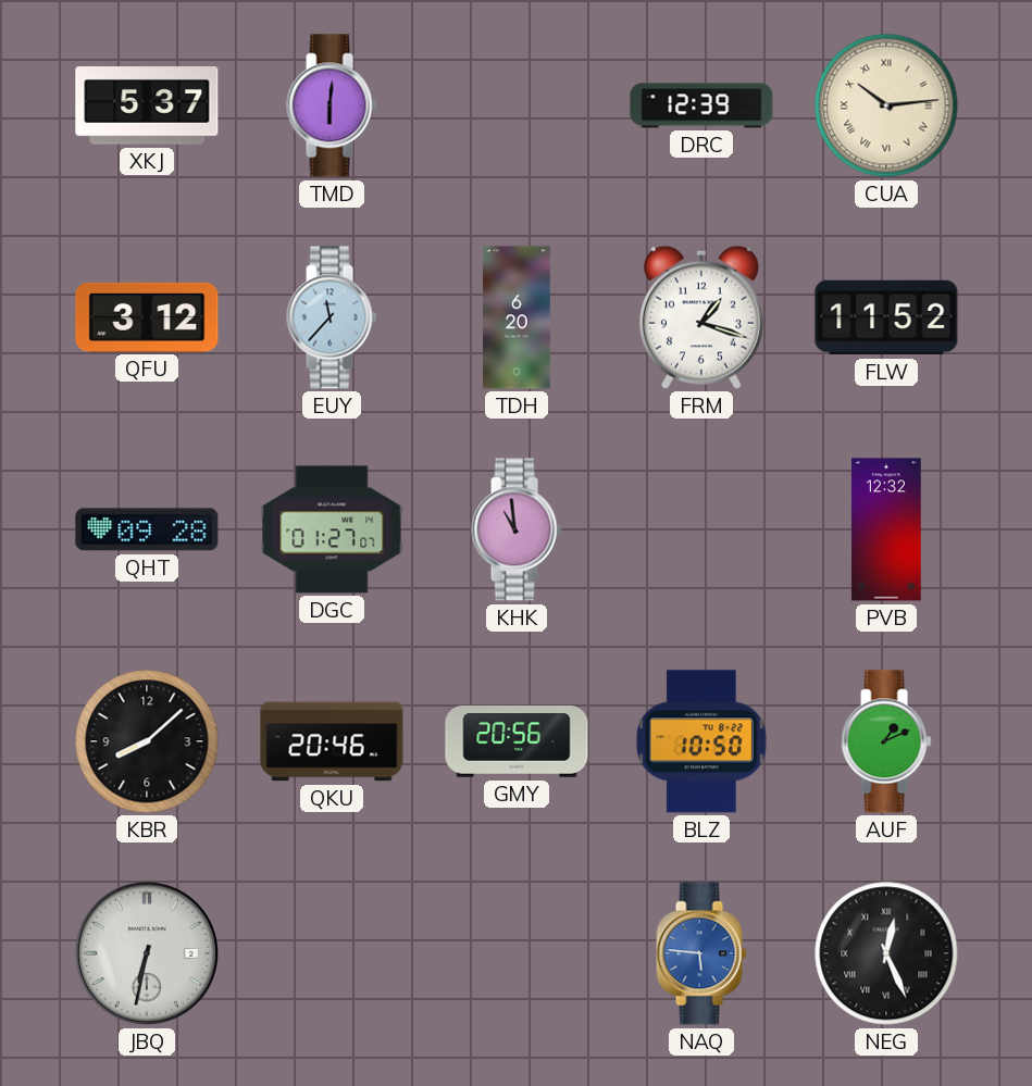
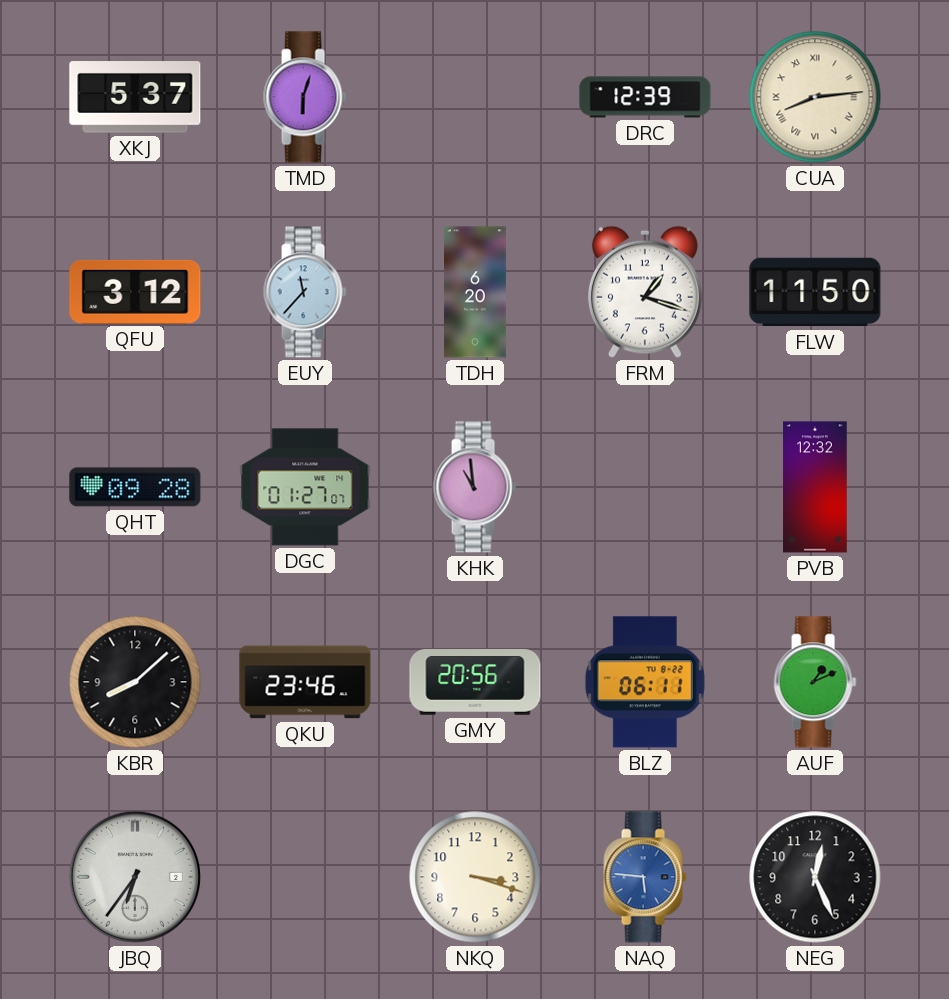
TMD: 6:01 -> 6:03 (305, 97)
CUA: 10:14 -> 8:14 (815, 97)
FLW: 11:52 -> 11:50 (815, 292)
QKU: 20:46 -> 23:46 (305, 682)
BLZ: 10:50 -> 06:11 (645, 682)
JBQ: 6:32 -> 6:36 (135, 877)
NKQ: none -> 3:18 (475, 877)
NEG numerals: Roman -> Arabic (815, 877)
